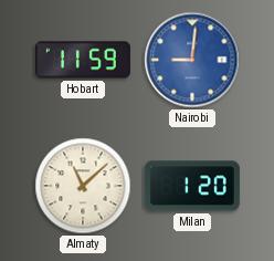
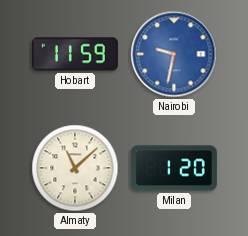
Nairobi: 9:01 -> 9:32 (174, 54)
